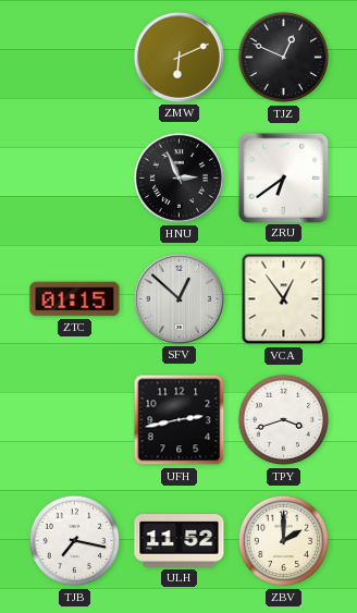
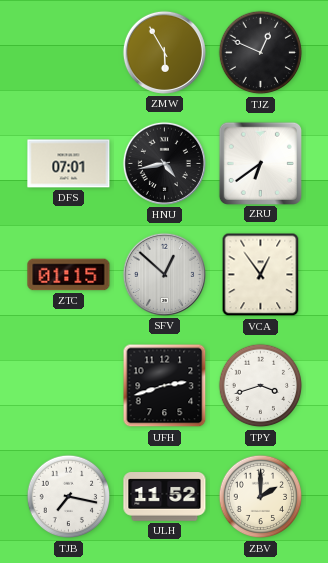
ZMW: 6:11 -> 5:55 (164, 52)
DFS: none -> 07:01 (69, 164)
HNU: 2:56 -> 4:43 (164, 163)
UFH: 2:43 -> 2:42 (165, 386)
